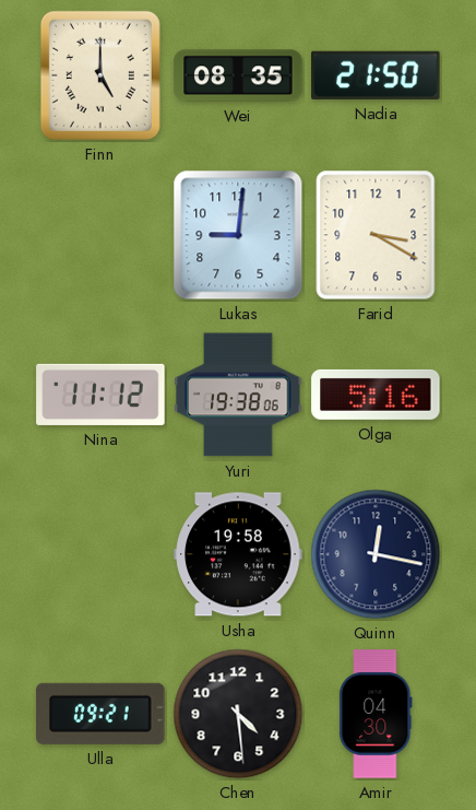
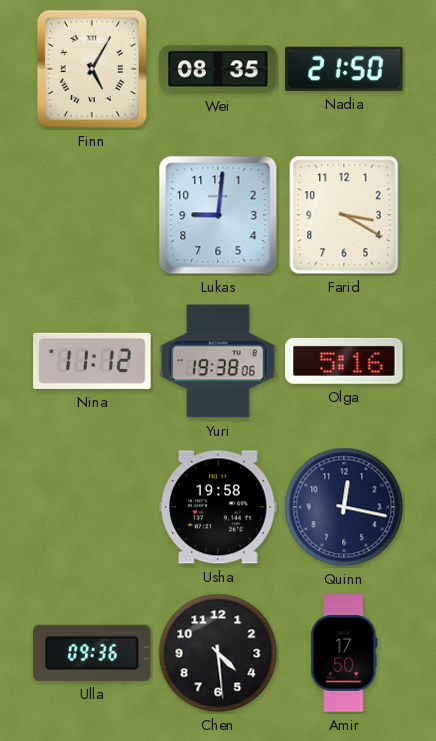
Finn: 5:00 -> 5:05 (92, 69)
Ulla: 09:21 -> 09:36 (92, 653)
Amir: 04:30 -> 17:50 (344, 653)
